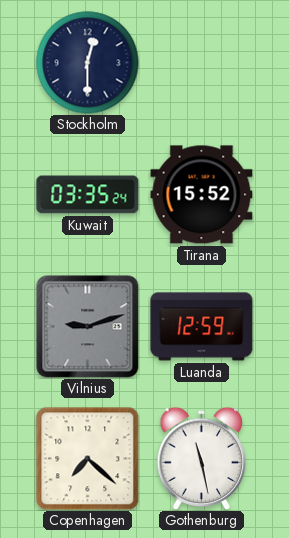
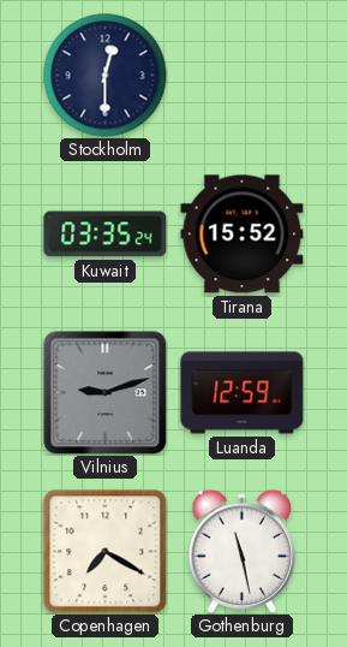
Copenhagen: 7:22 -> 7:20 (106, 552)
